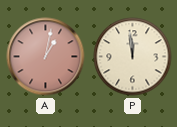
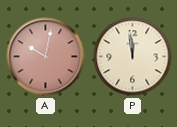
A: 1:02 -> 10:02 (46, 57)
